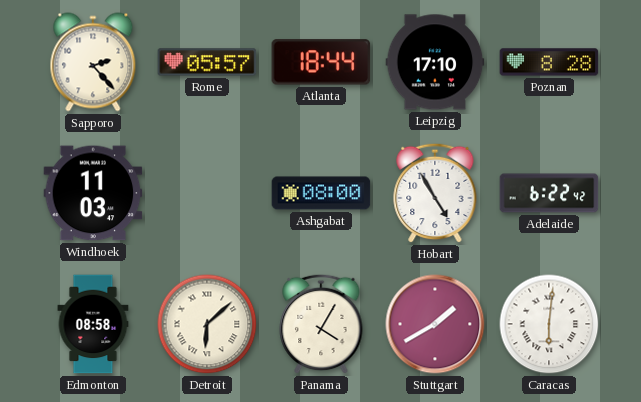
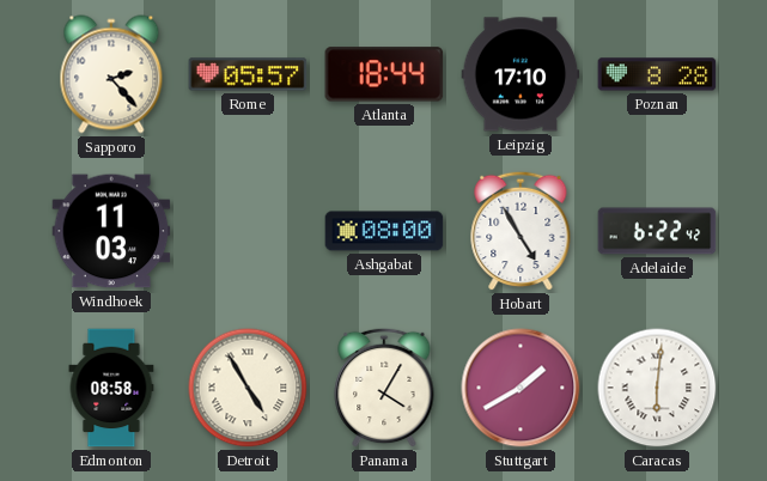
Detroit: 6:08 -> 4:55 (248, 388)
